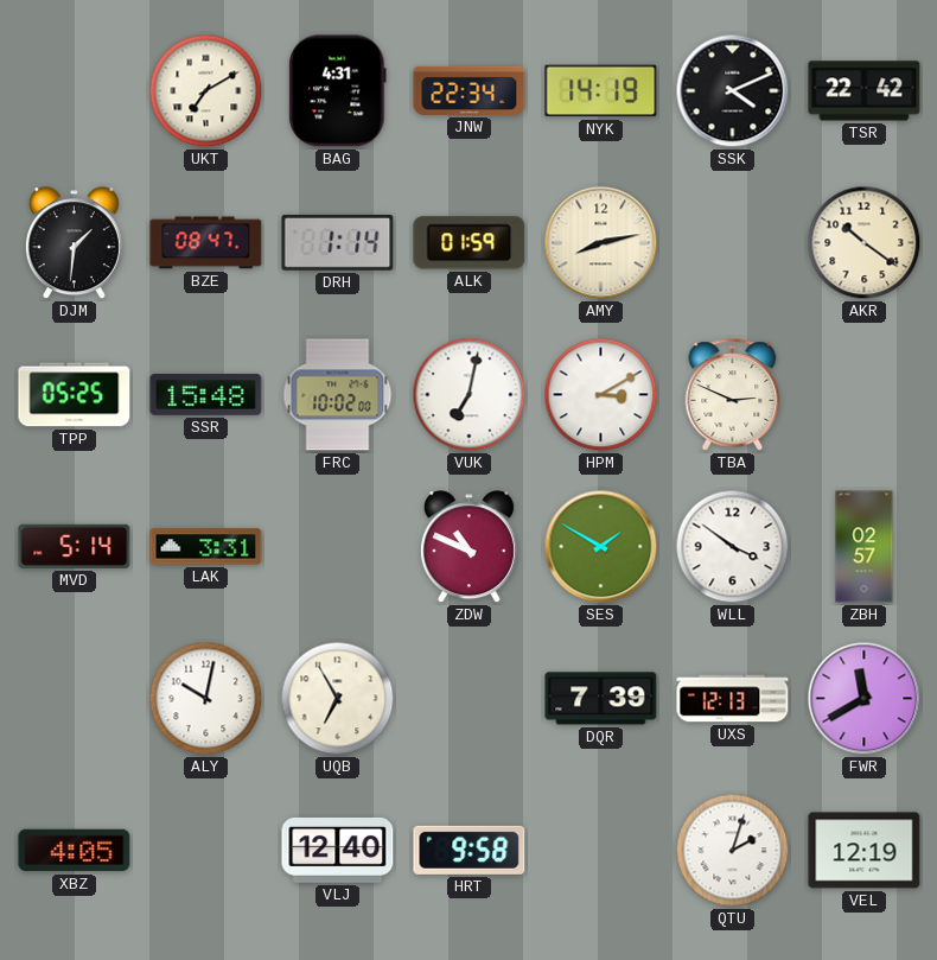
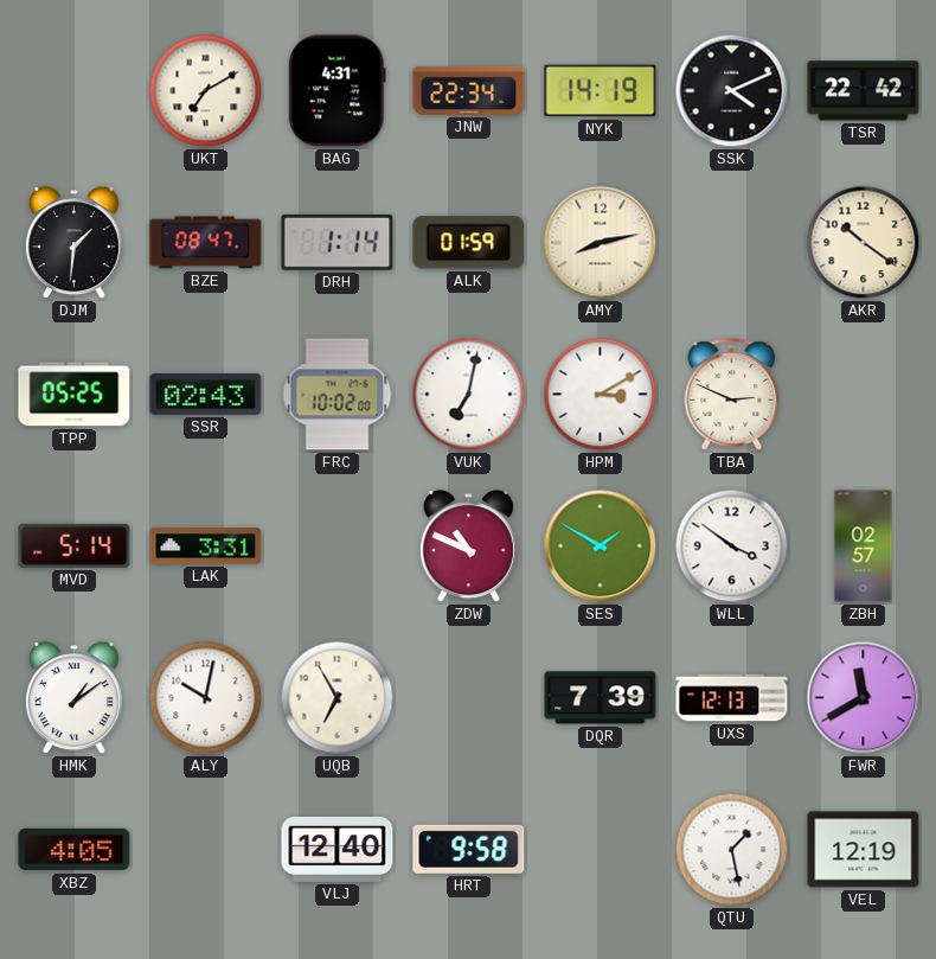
SSR: 15:48 -> 02:43 (206, 394)
HMK: none -> 1:09 (73, 698)
QTU: 2:03 -> 1:28 (732, 850)
